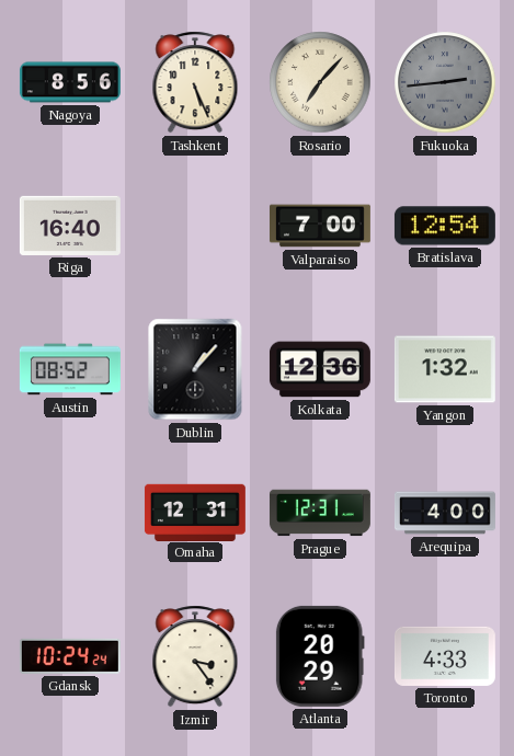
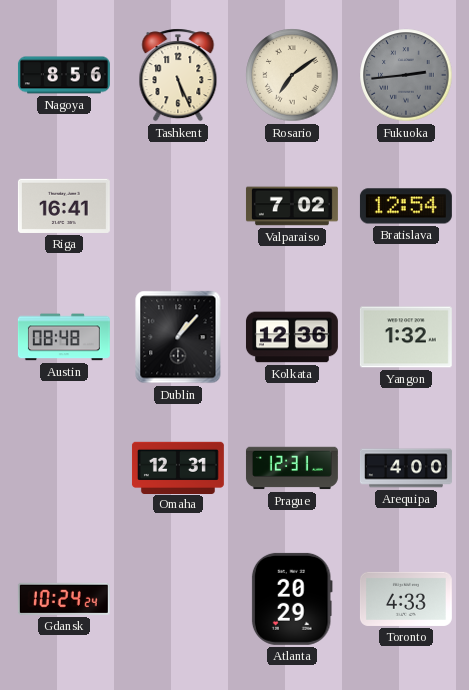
Rosario: 7:07 -> 7:09 (292, 75)
Riga: 16:40 -> 16:41 (64, 206)
Valparaiso: 7:00 -> 7:02 (292, 206)
Austin: 08:52 -> 08:48 (64, 337)
Izmir: 3:24 -> none (195, 656)
